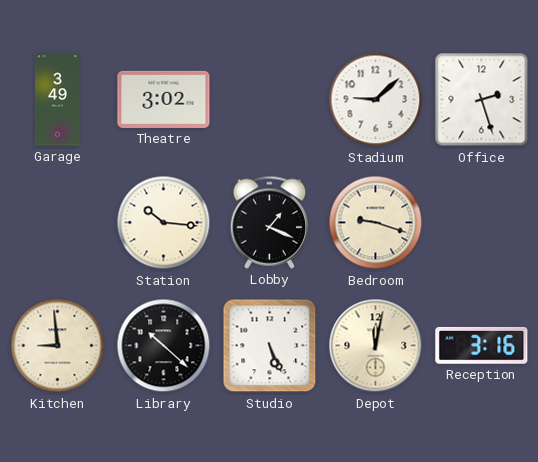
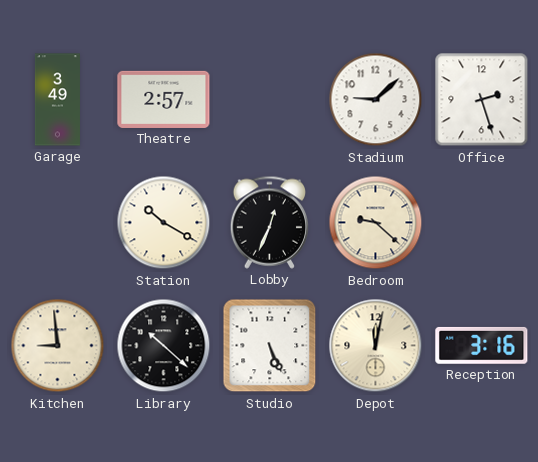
Theatre: 3:02 -> 2:57 (164, 99)
Station: 10:16 -> 10:20 (164, 223)
Lobby: 1:19 -> 12:34 (269, 222)
Bedroom: 9:18 -> 9:22 (376, 223)
